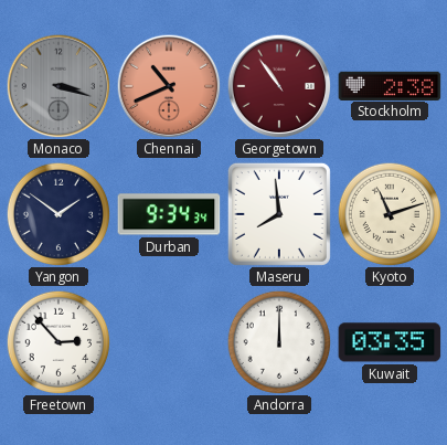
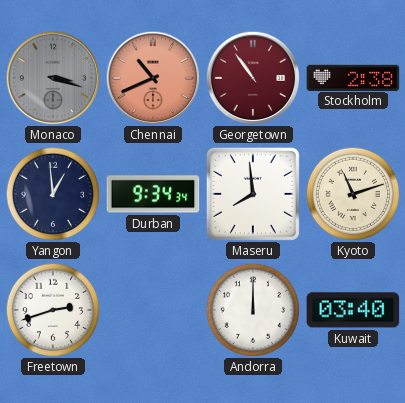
Yangon: 1:51 -> 12:59 (53, 194)
Freetown: 2:53 -> 2:42 (53, 310)
Kuwait: 03:35 -> 03:40 (353, 310)
